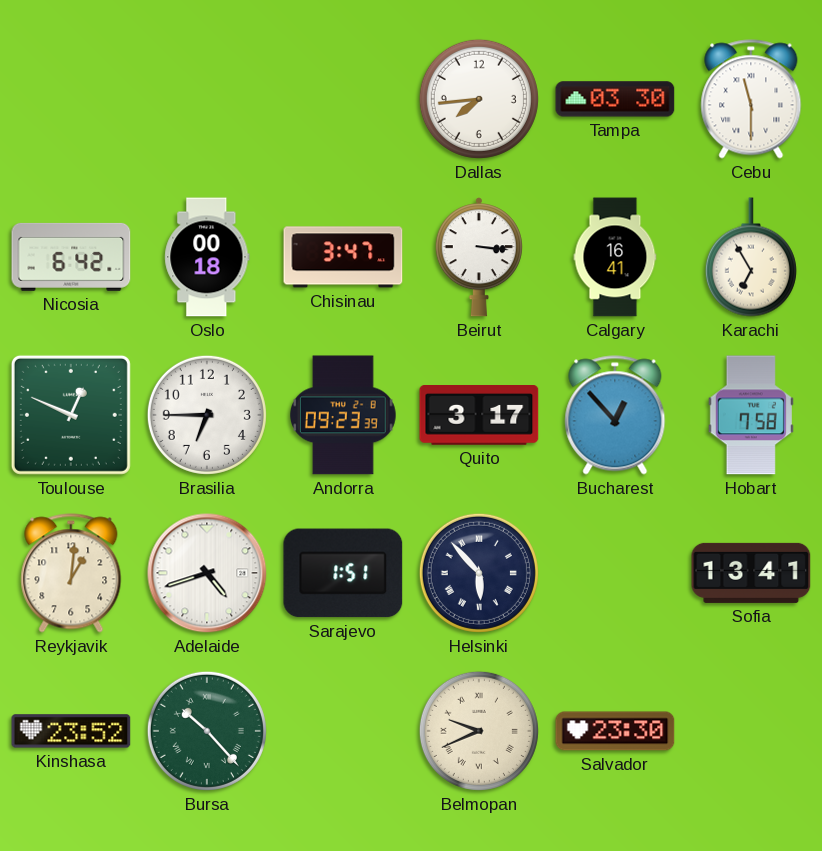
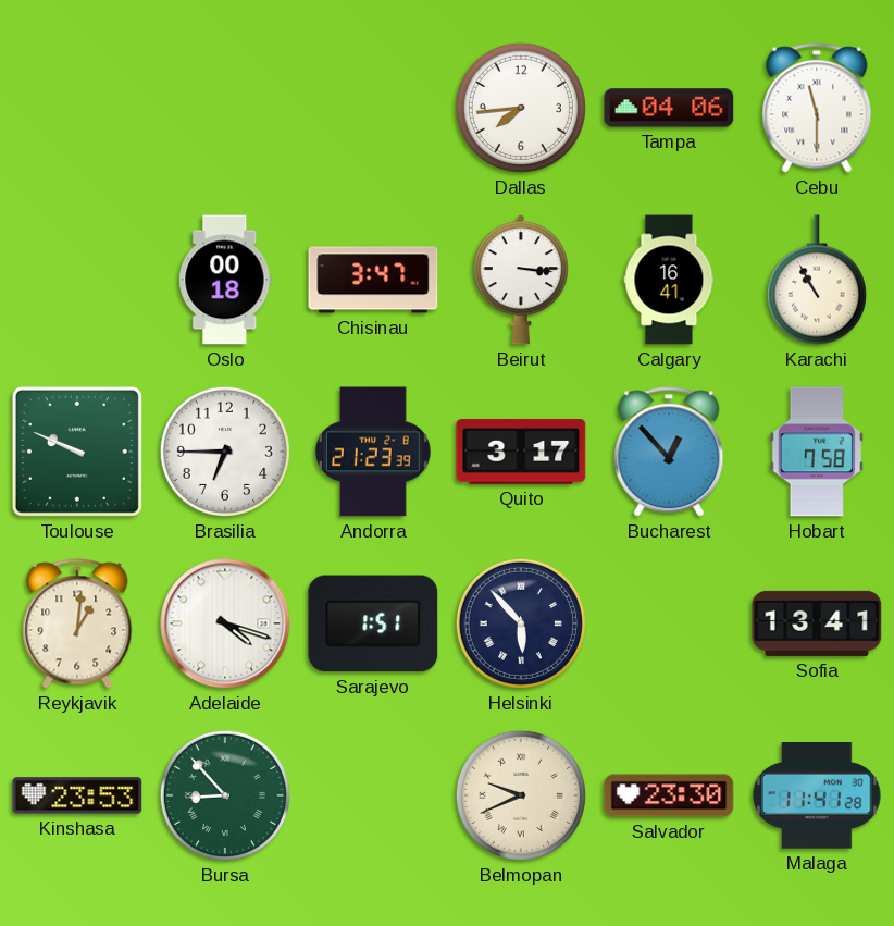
Tampa: 03:30 -> 04:06 (669, 108)
Nicosia: 6:42 -> none (71, 257)
Karachi: 6:55 -> 10:55 (817, 280)
Toulouse: 12:49 -> 9:49 (77, 452)
Andorra: 09:23 -> 21:23 (374, 452)
Adelaide: 4:42 -> 4:18 (225, 623)
Kinshasa: 23:52 -> 23:53 (77, 795)
Bursa: 10:23 -> 8:53 (225, 795)
Malaga: none -> 11:41 (818, 795)
